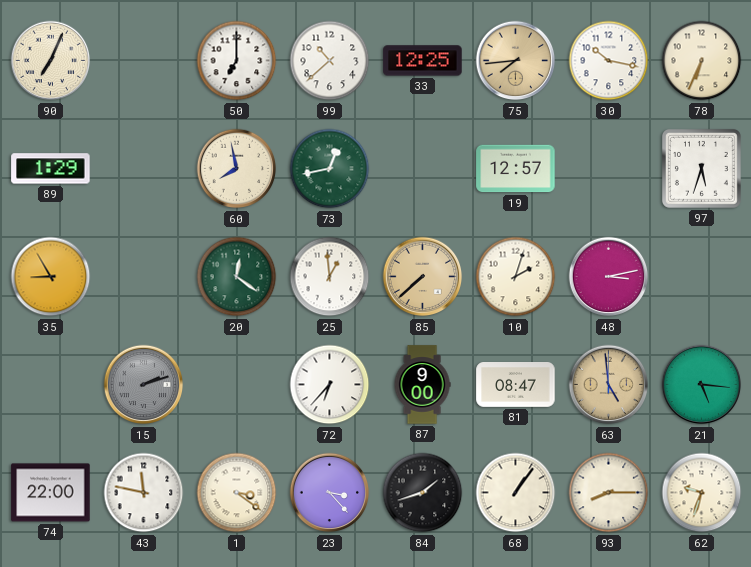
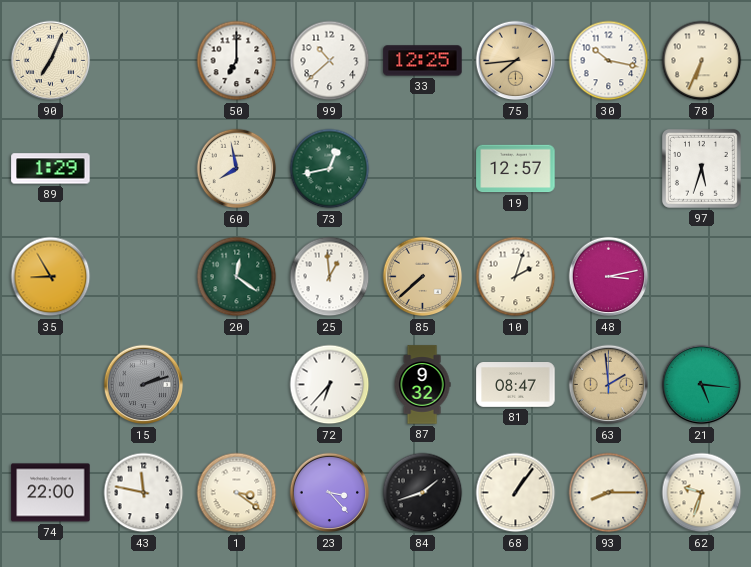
87: 9:00 -> 9:32 (422, 385)
63: 4:59 -> 1:59 (609, 385)
